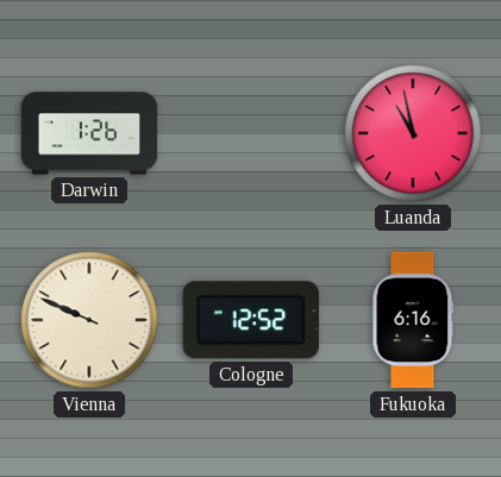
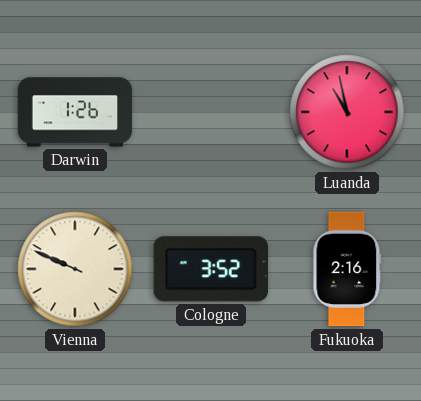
Cologne: 12:52 -> 3:52 (211, 269)
Fukuoka: 6:16 -> 2:16 (347, 269)
